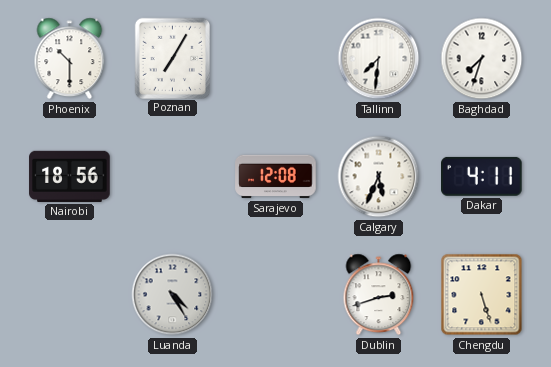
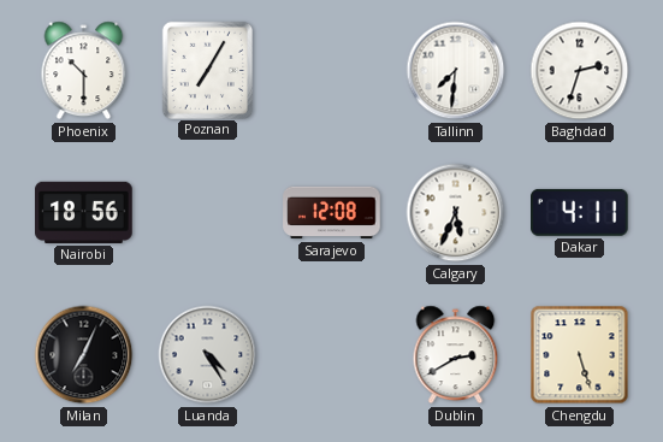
Baghdad: 7:33 -> 2:33 (580, 71)
Milan: none -> 7:04 (84, 355)
Dublin: 2:42 -> 2:40 (456, 355)
